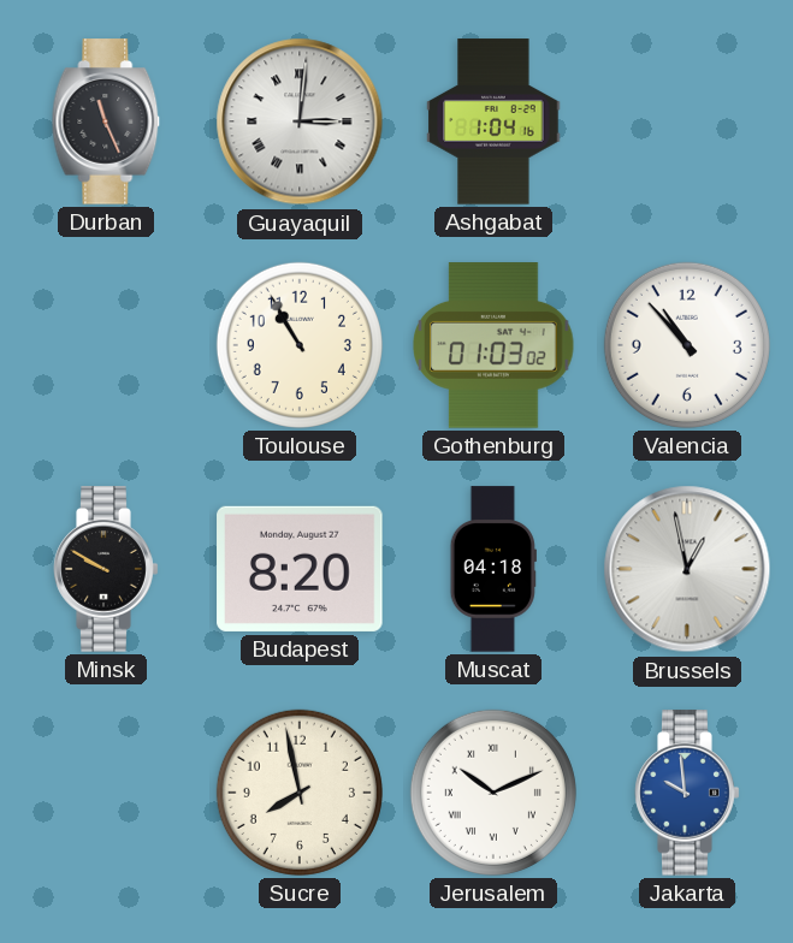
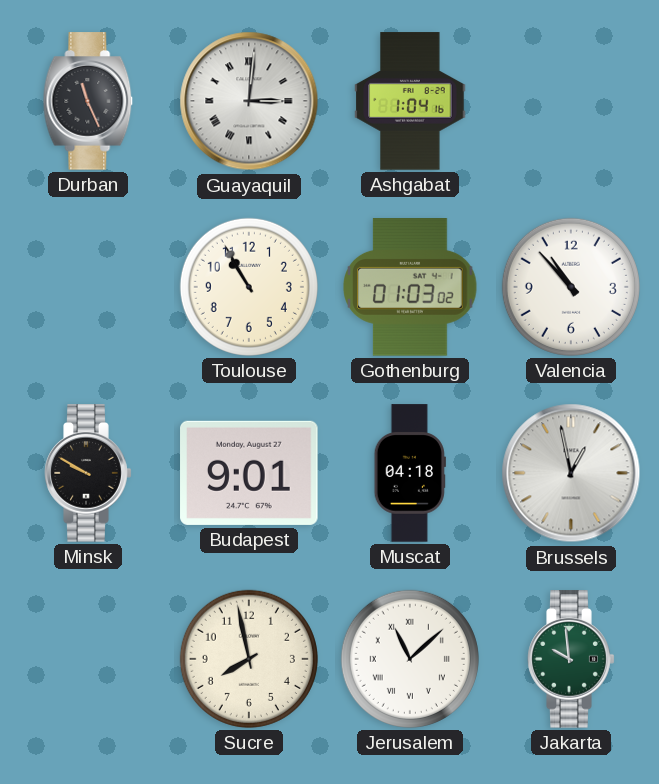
Budapest: 8:20 -> 9:01 (249, 473)
Jerusalem: 10:11 -> 11:08 (410, 659)
Jakarta dial: blue -> green (571, 659)
